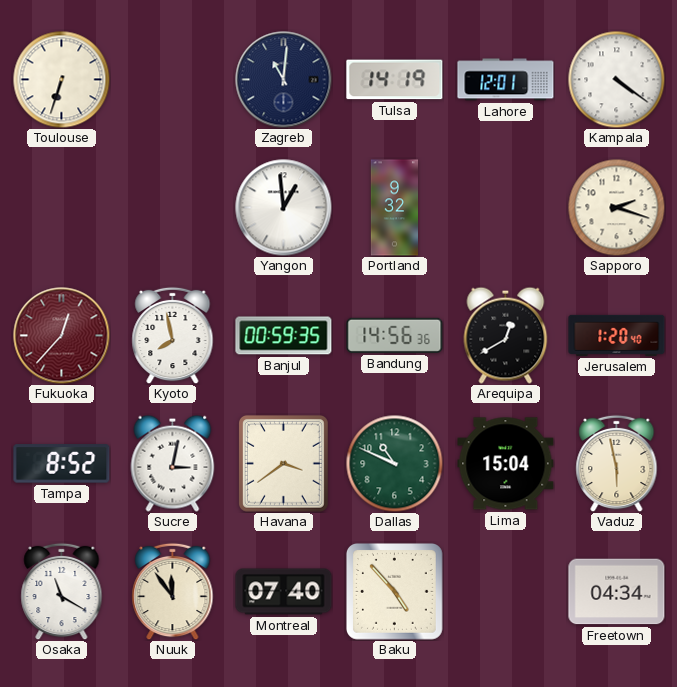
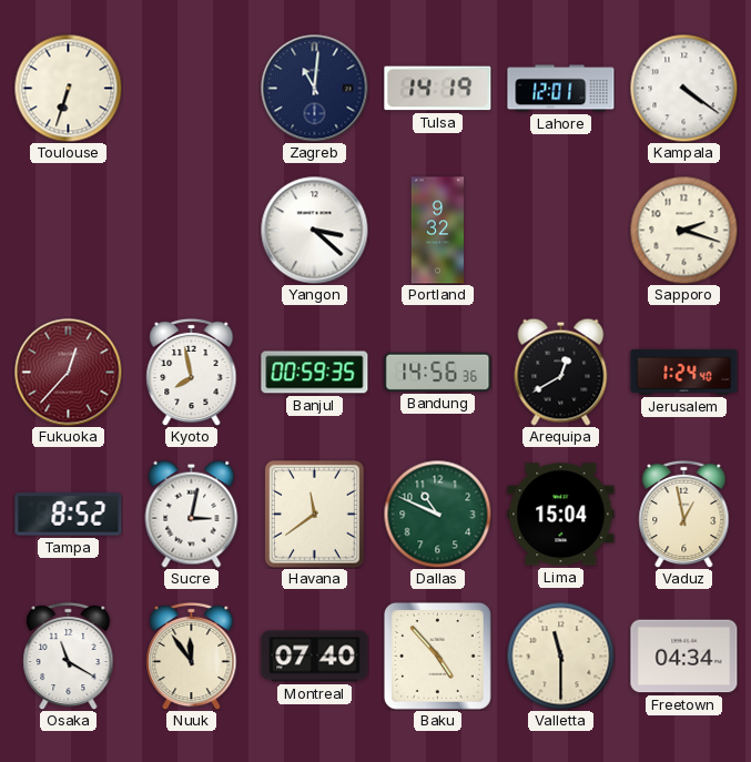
Yangon: 12:59 -> 3:22 (315, 231)
Jerusalem: 1:20 -> 1:24 (684, 372)
Havana: 3:39 -> 11:39 (314, 514)
Vaduz: 5:58 -> 12:58 (684, 514)
Valletta: none -> 11:30 (560, 656)
